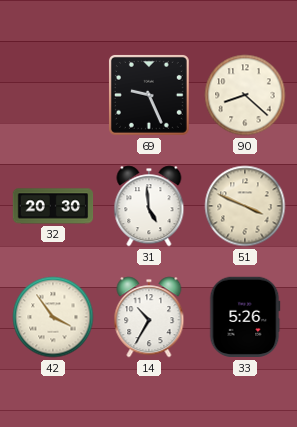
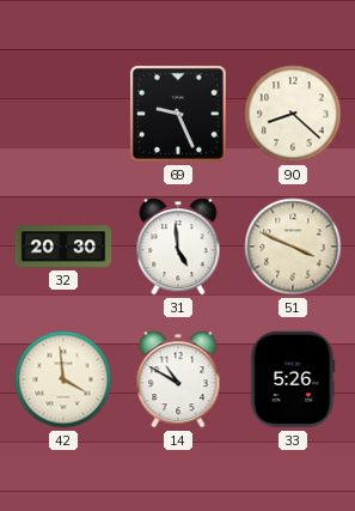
42: 3:54 -> 3:59 (63, 379)
14: 10:35 -> 10:50 (178, 379)
